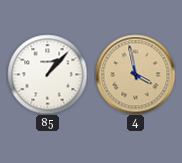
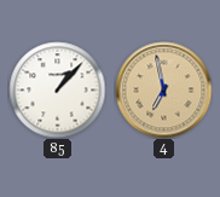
4: 3:58 -> 6:58 (163, 89)
